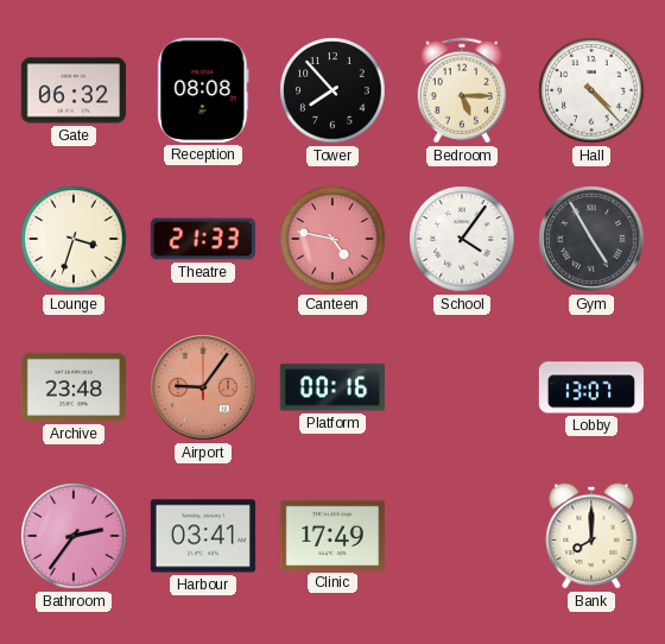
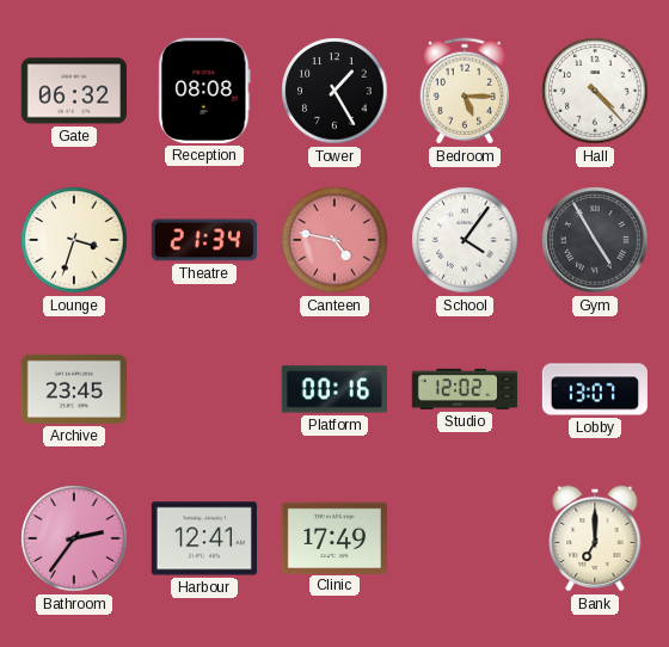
Tower: 7:53 -> 1:25 (334, 91)
Theatre: 21:33 -> 21:34 (204, 240)
Archive: 23:48 -> 23:45 (74, 389)
Airport: 9:06 -> none (203, 387)
Studio: none -> 12:02 (464, 389)
Harbour: 03:41 -> 12:41 (204, 538)
Bank: 8:00 -> 7:00 (595, 538)
